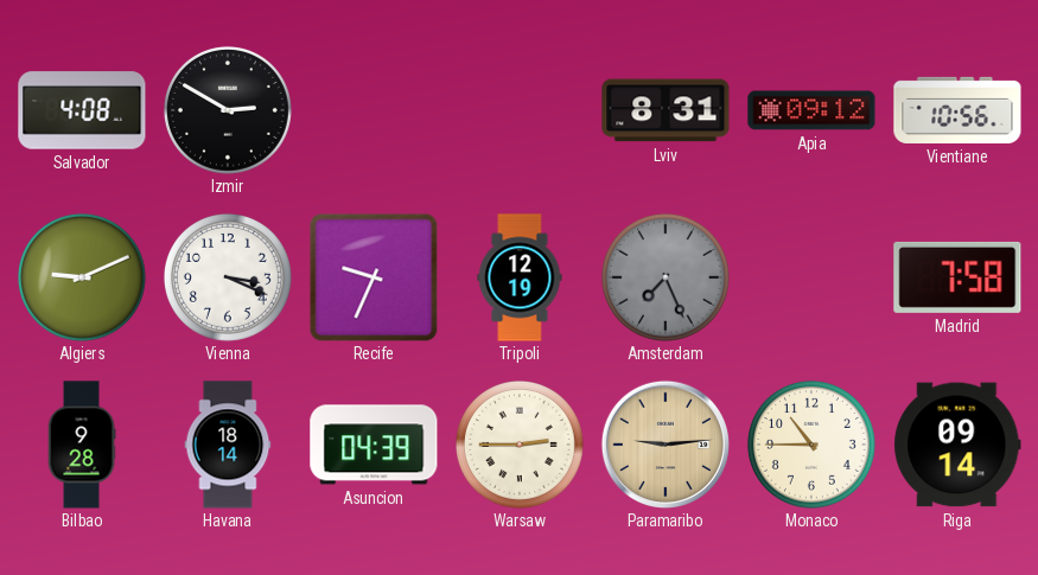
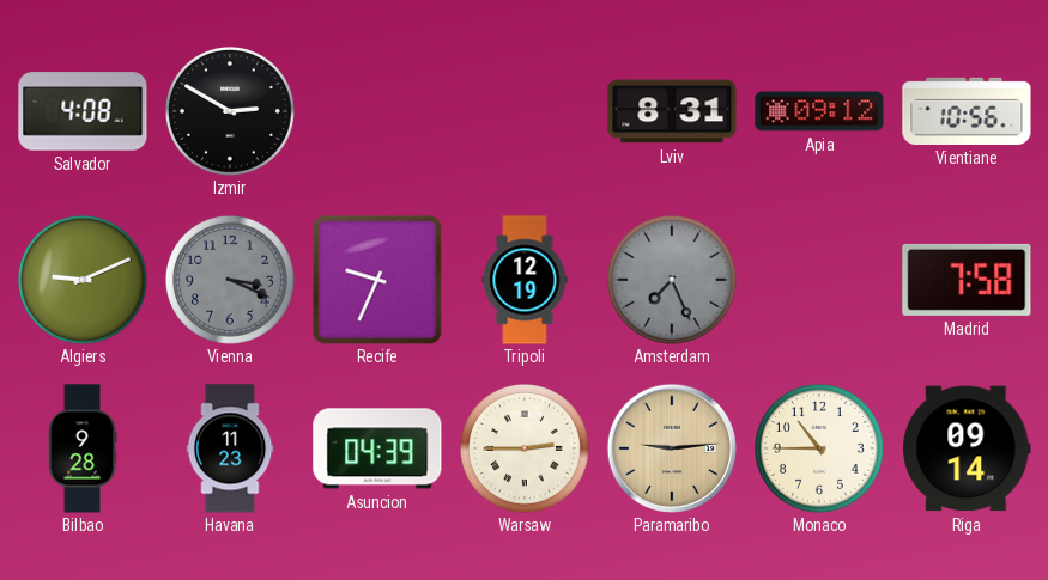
Vienna dial: white -> grey (230, 280)
Havana: 18:14 -> 11:23 (230, 448)
